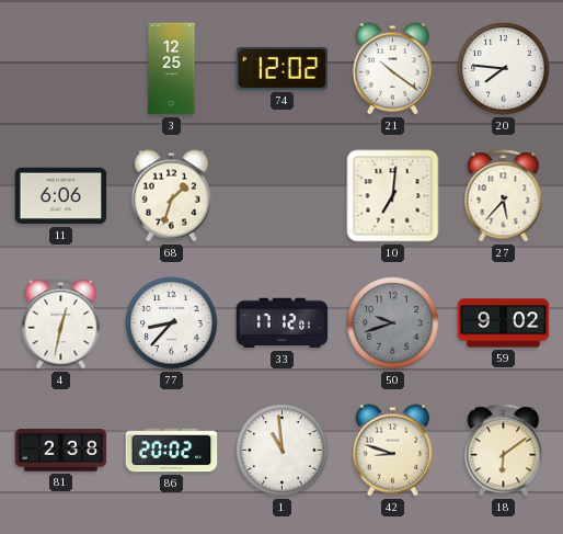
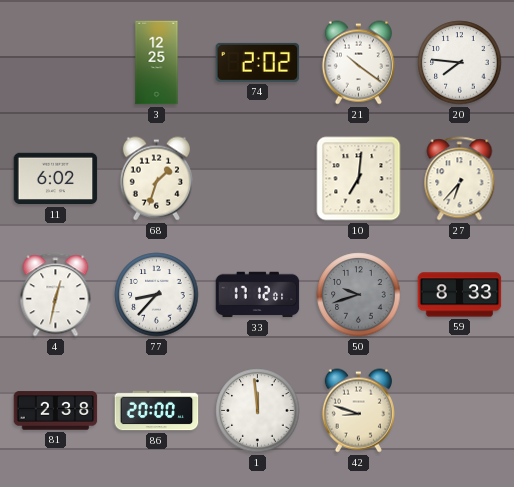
74: 12:02 -> 2:02 (258, 62)
11: 6:06 -> 6:02 (56, 179)
27: 5:37 -> 6:37 (460, 179)
59: 9:02 -> 8:33 (460, 295)
86: 20:02 -> 20:00 (157, 411)
1: 10:59 -> 11:59 (258, 411)
18: 6:09 -> none (504, 451)
